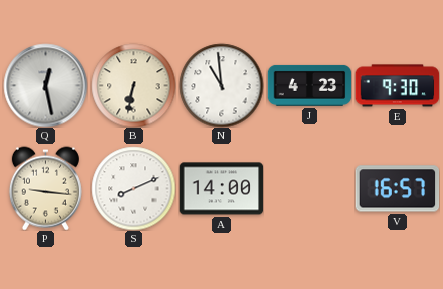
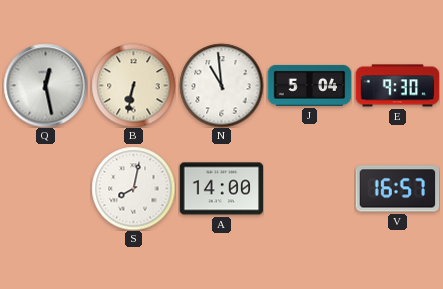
J: 4:23 -> 5:04 (309, 85)
P: 9:16 -> none (45, 188)
S: 8:11 -> 8:02 (133, 188)
